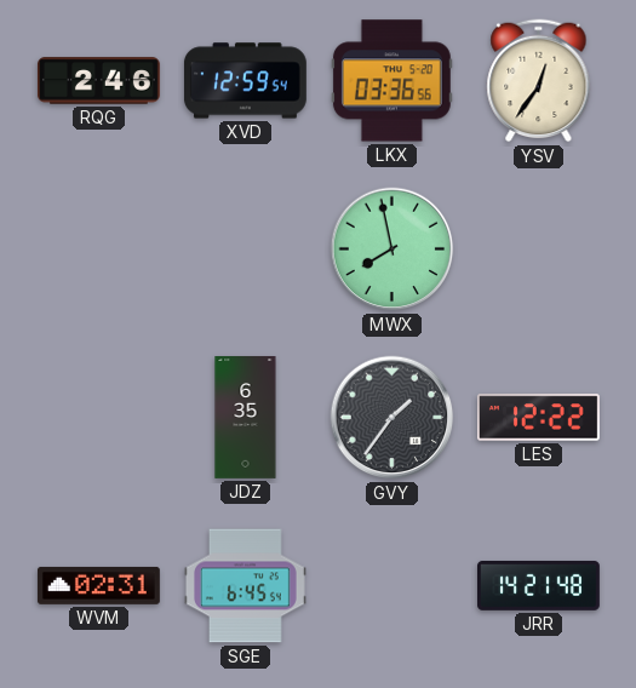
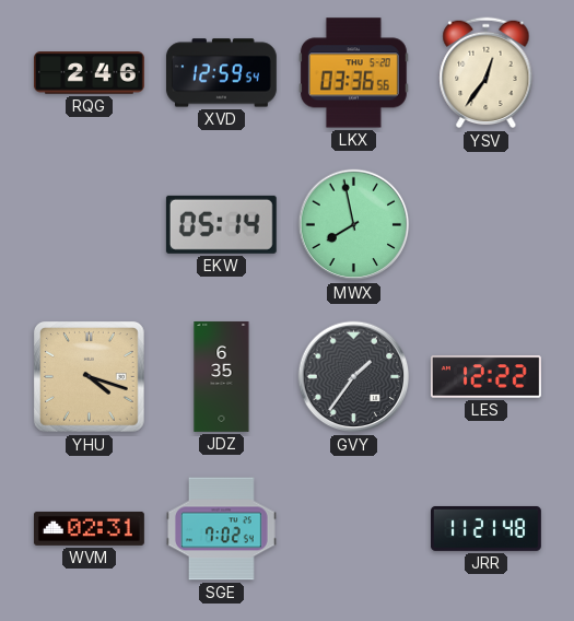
EKW: none -> 05:14 (221, 224)
YHU: none -> 4:18 (90, 377)
SGE: 6:45 -> 7:02 (221, 529)
JRR: 14:21 -> 11:21 (487, 528)
